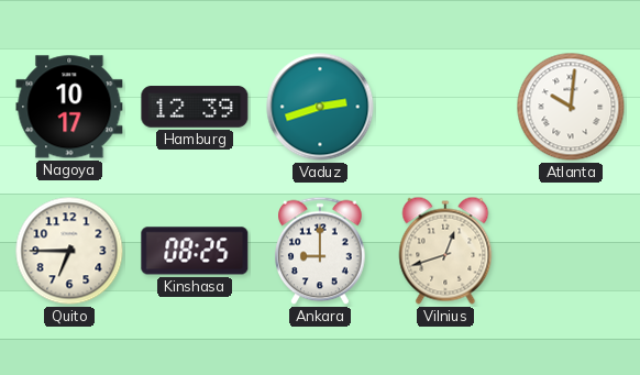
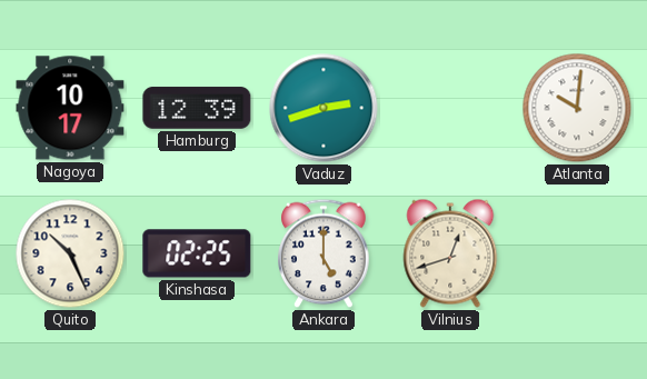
Quito: 6:45 -> 10:26 (70, 253)
Kinshasa: 08:25 -> 02:25 (197, 253)
Ankara: 9:00 -> 5:00 (323, 253)
